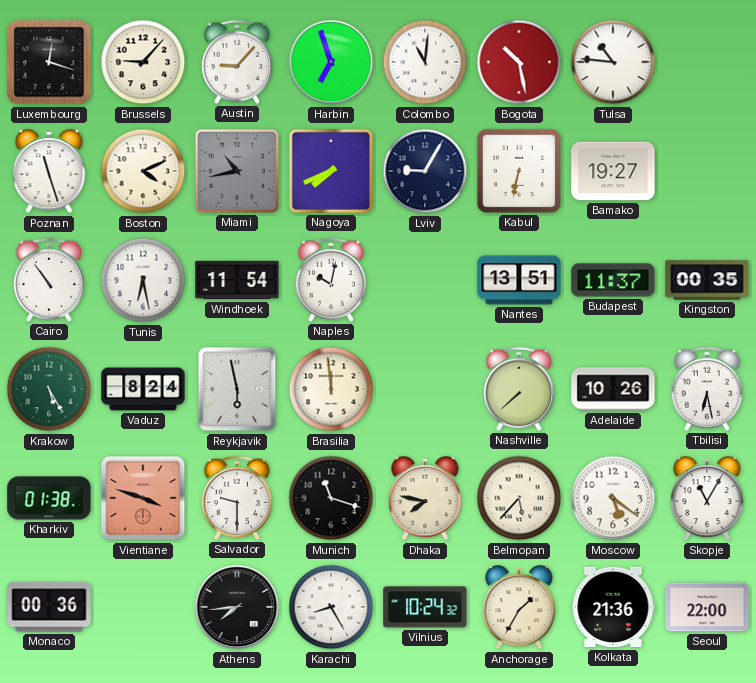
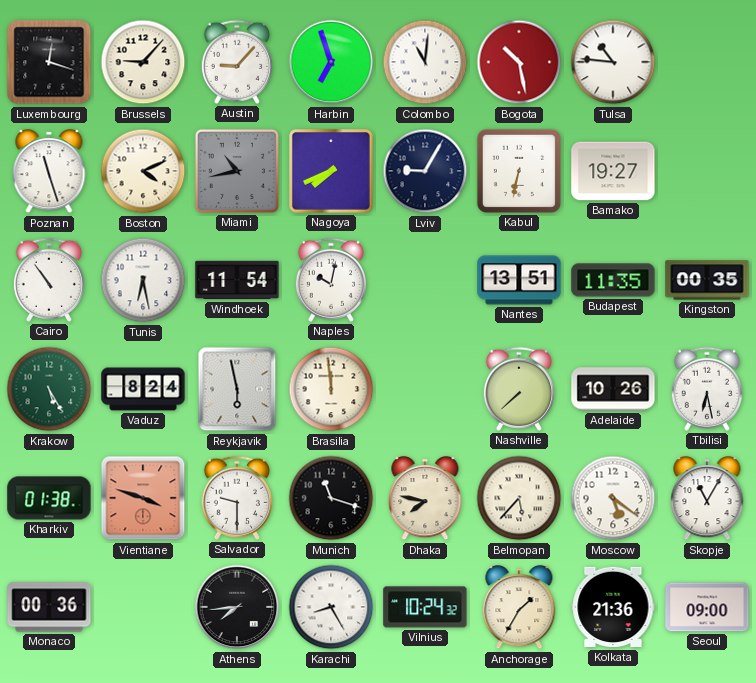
Budapest: 11:37 -> 11:35 (613, 280)
Seoul: 22:00 -> 09:00 (707, 607)
